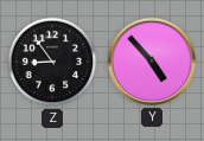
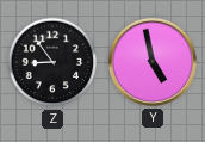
Y: 4:53 -> 4:58 (153, 62)
